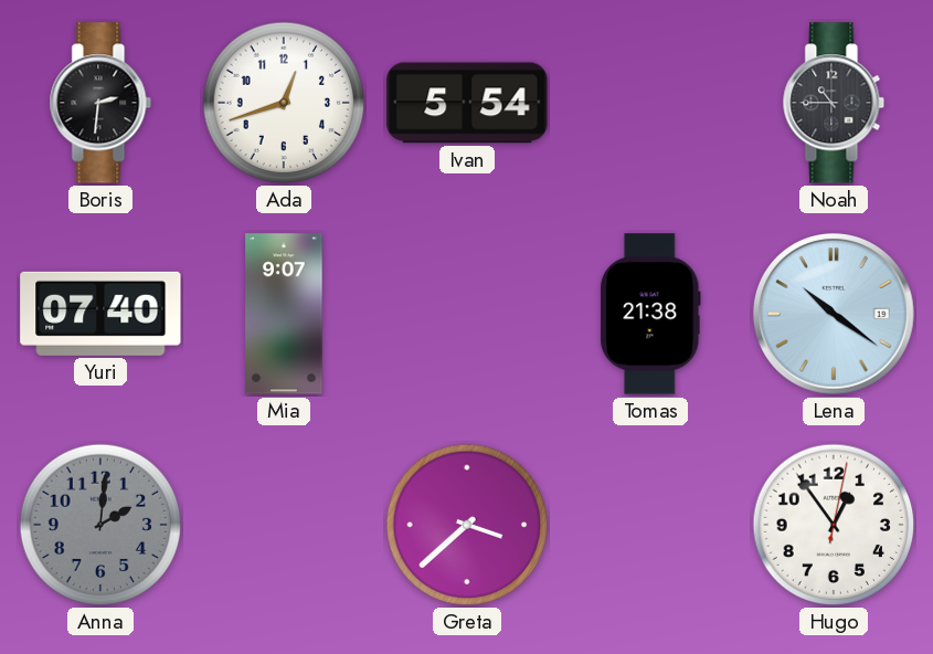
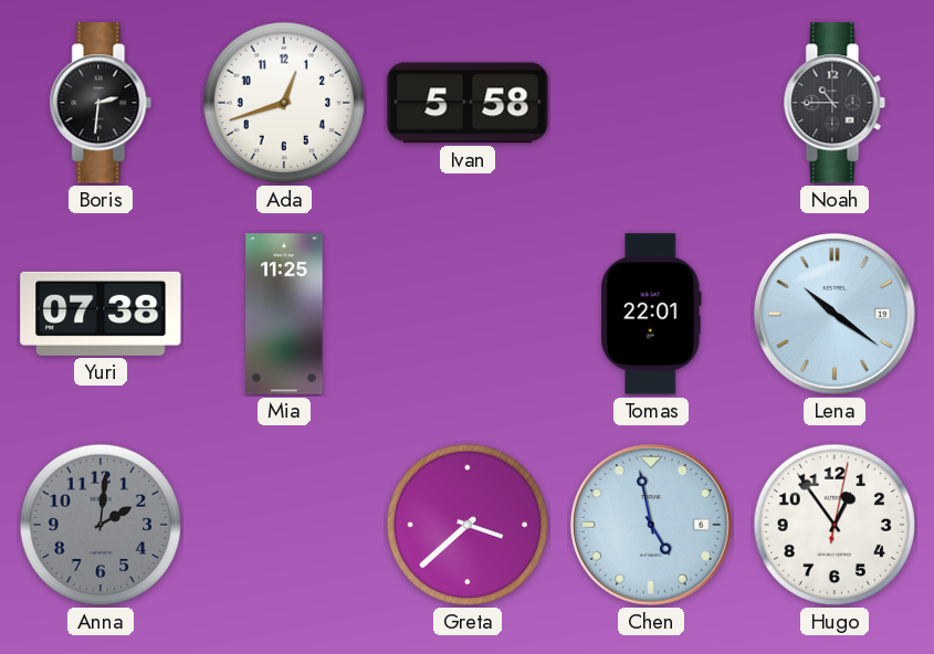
Ivan: 5:54 -> 5:58 (468, 103)
Yuri: 07:40 -> 07:38 (101, 314)
Mia: 9:07 -> 11:25 (284, 314)
Tomas: 21:38 -> 22:01 (651, 314)
Chen: none -> 4:58 (652, 526)
